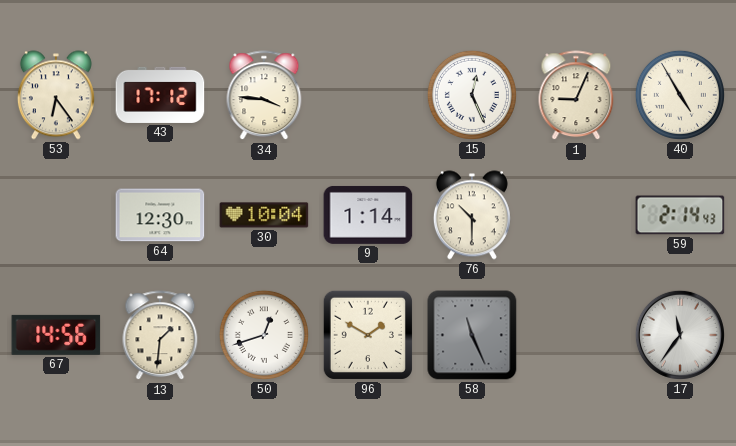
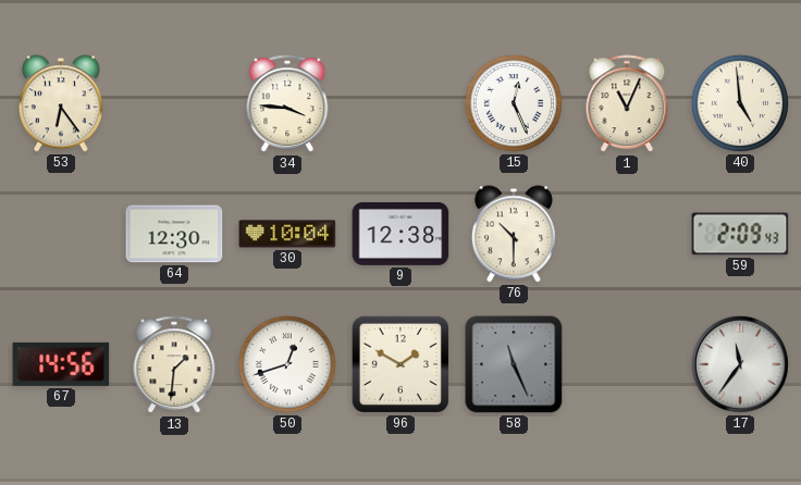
43: 17:12 -> none (160, 95)
1: 9:04 -> 11:04 (627, 104)
40: 4:55 -> 4:59 (740, 103)
9: 1:14 -> 12:38 (401, 234)
59: 2:14 -> 2:09 (740, 234)
